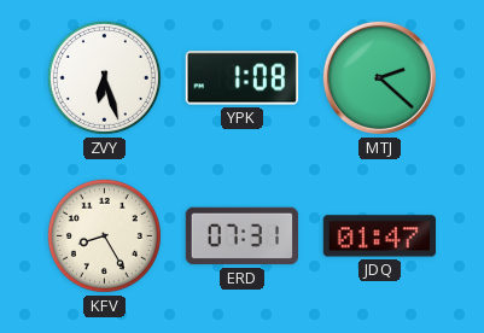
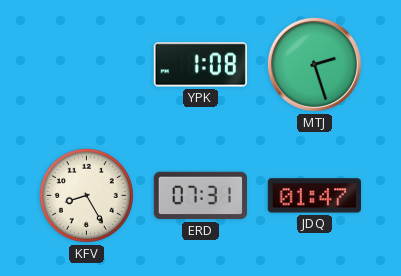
ZVY: 6:27 -> none (104, 77)
MTJ: 2:22 -> 2:27 (314, 64)
